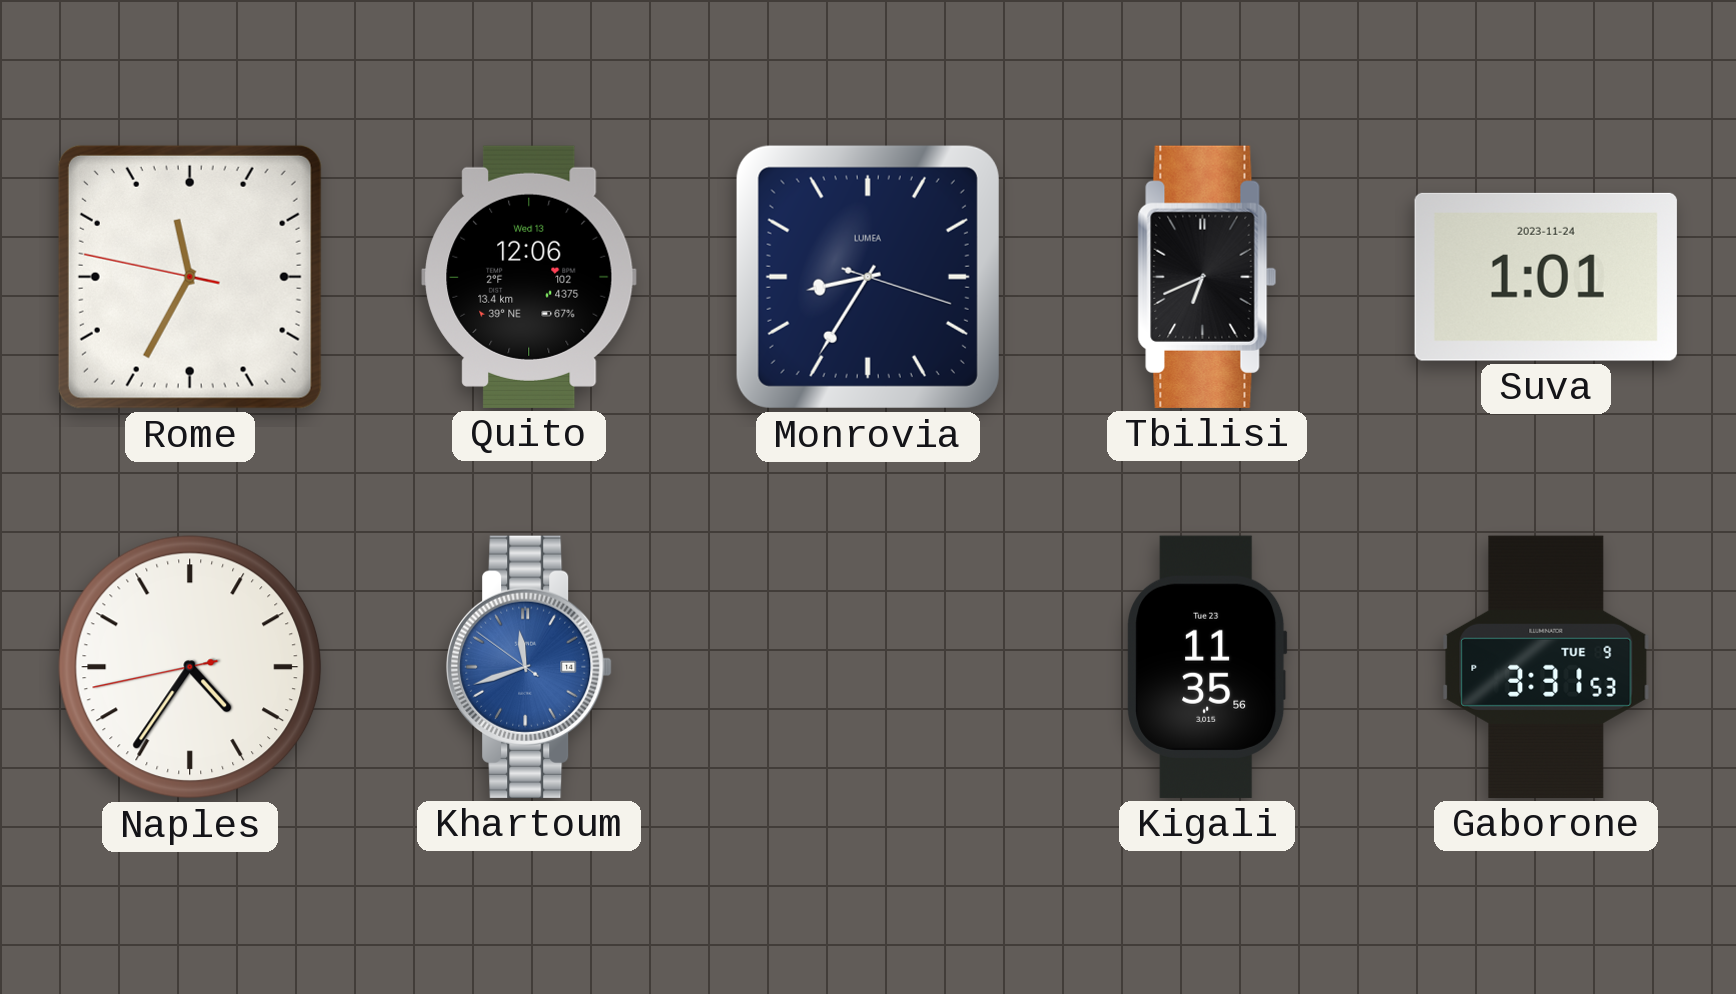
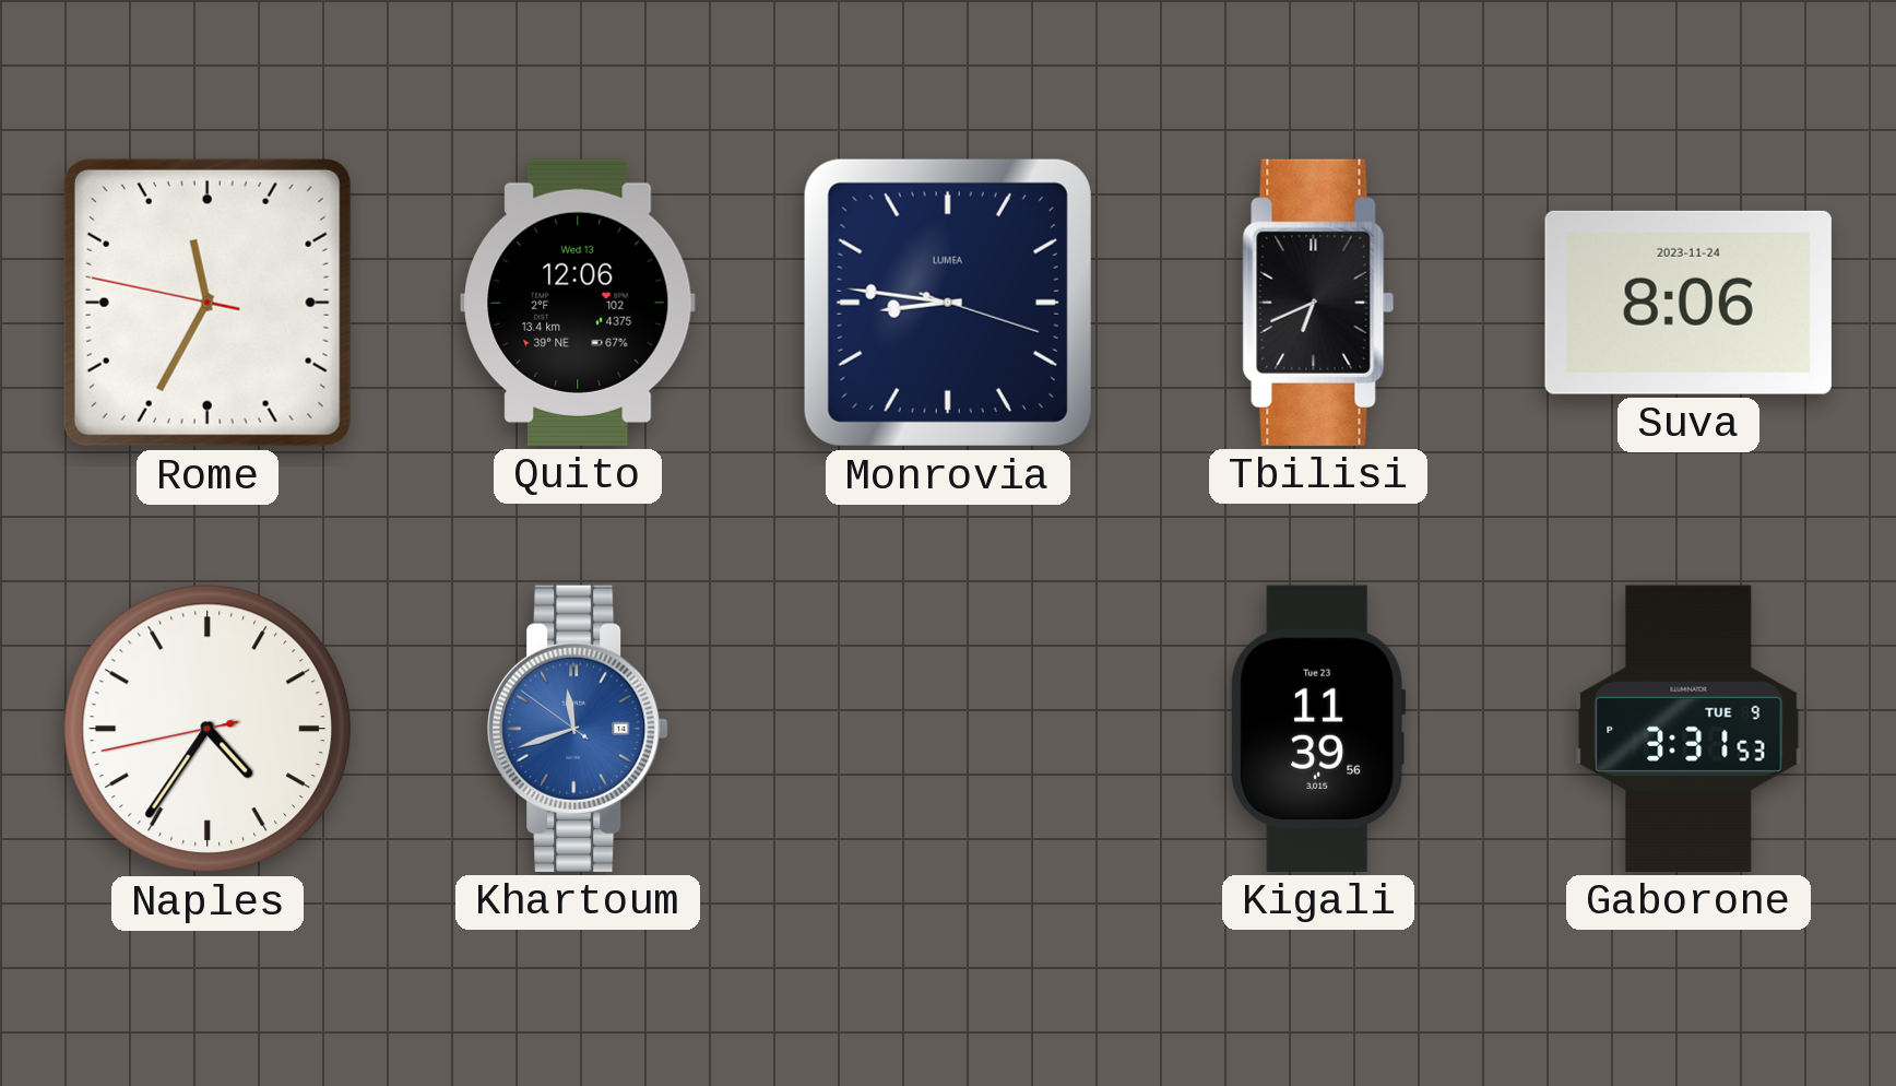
Monrovia: 8:35 -> 8:46 (948, 303)
Suva: 1:01 -> 8:06 (1688, 303)
Kigali: 11:35 -> 11:39 (1318, 729)
